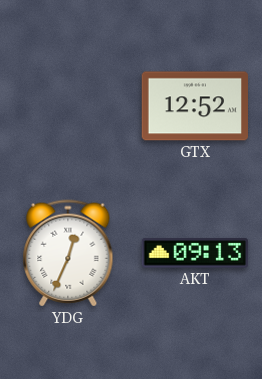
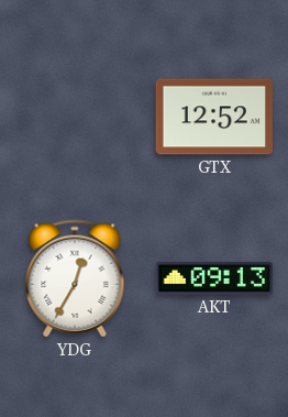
YDG: 12:34 -> 12:35 (75, 278)
